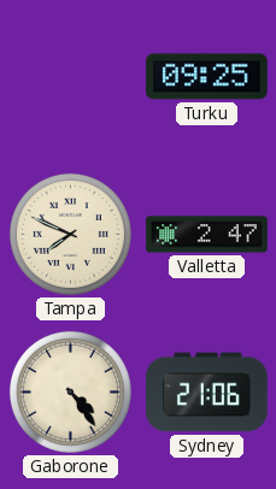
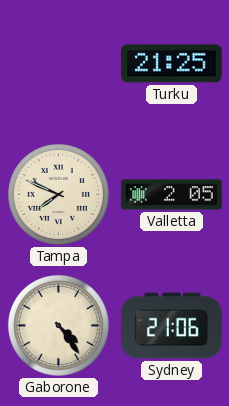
Turku: 09:25 -> 21:25 (172, 64)
Valletta: 2:47 -> 2:05 (172, 195)
